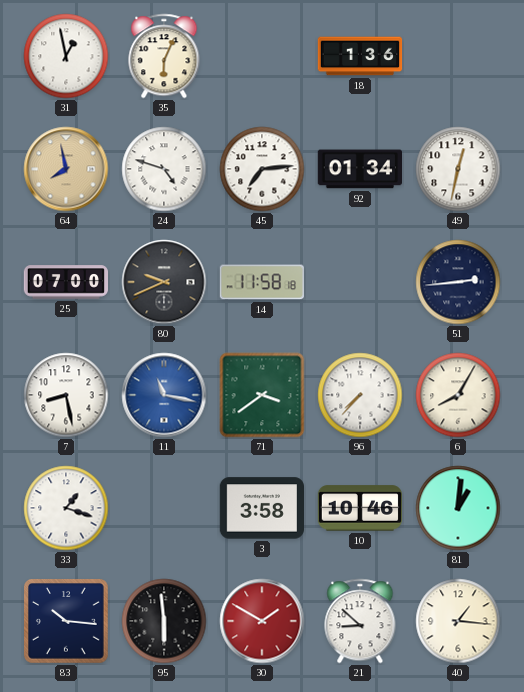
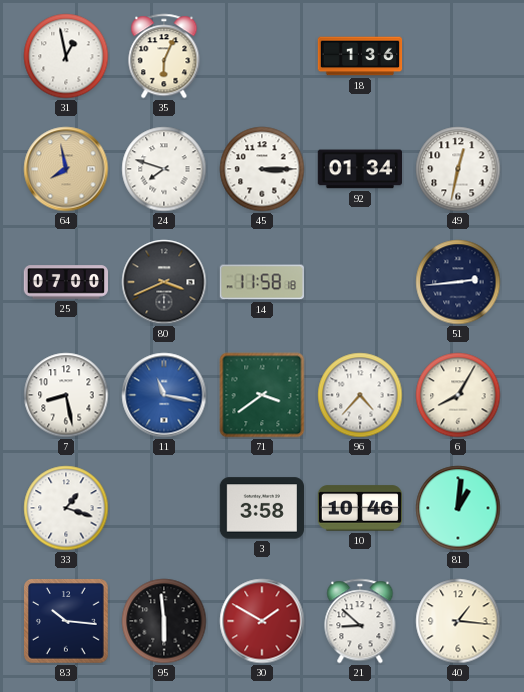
24: 4:48 -> 7:48 (164, 169)
45: 7:14 -> 3:15 (262, 169)
80: 9:41 -> 3:41 (164, 282)
96: 7:37 -> 4:37 (360, 395)
